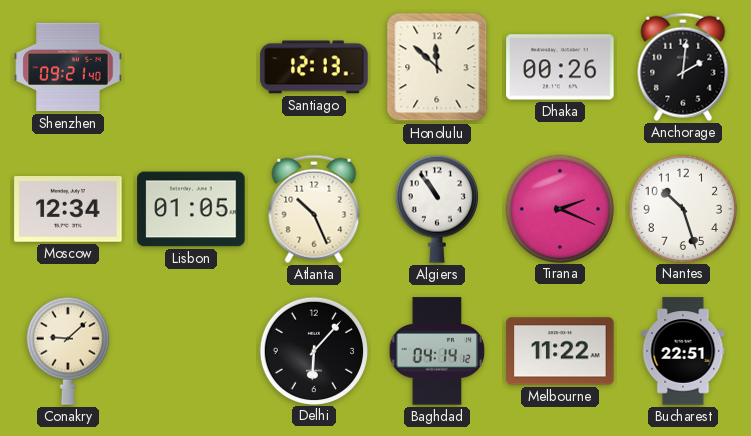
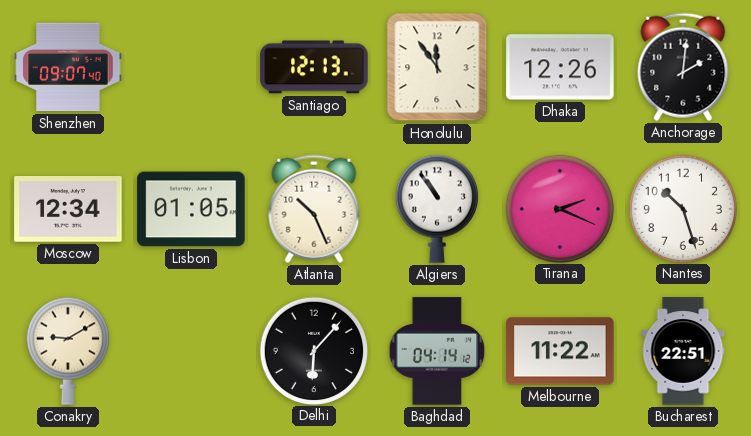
Shenzhen: 09:21 -> 09:07 (68, 67)
Honolulu: 11:52 -> 11:54 (437, 67)
Dhaka: 00:26 -> 12:26 (560, 67)
Conakry: 9:08 -> 9:10 (68, 351)
